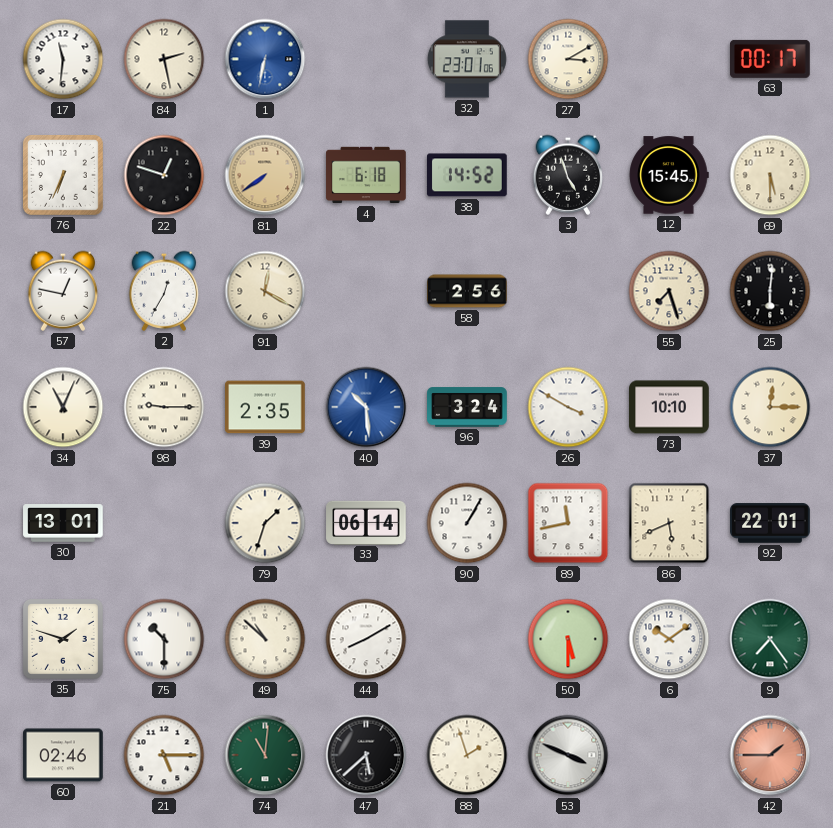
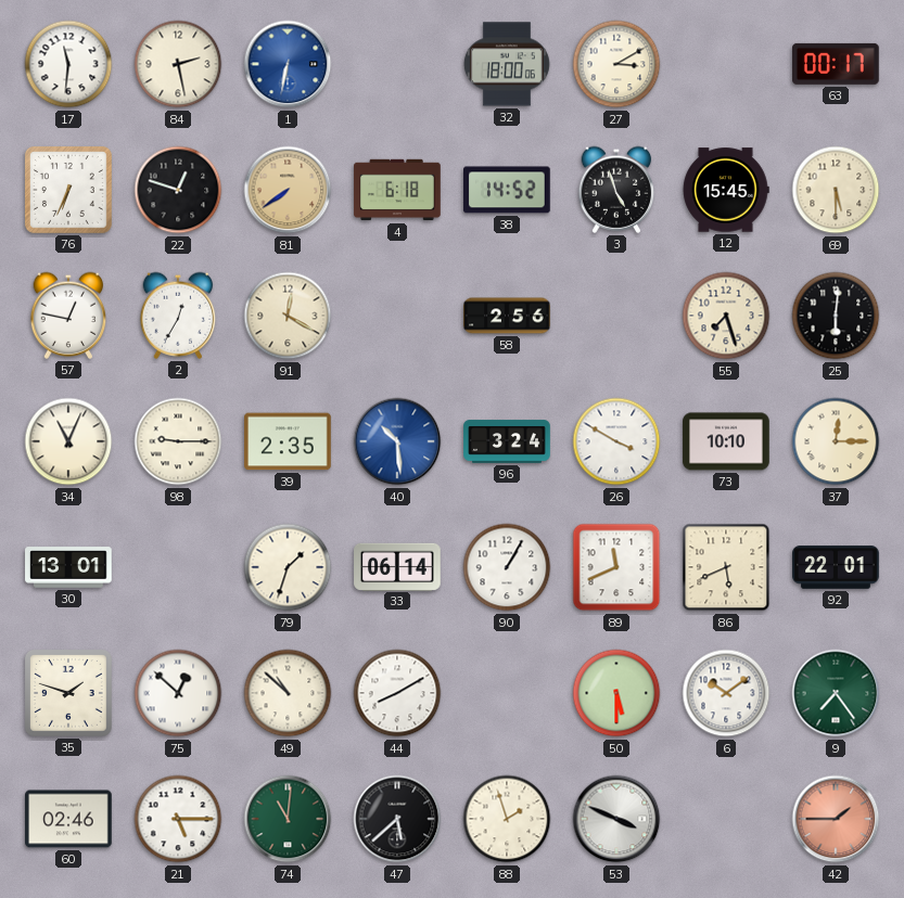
32: 23:01 -> 18:00 (507, 64)
89: 11:43 -> 11:41 (616, 567)
75: 10:30 -> 12:52 (178, 693)
